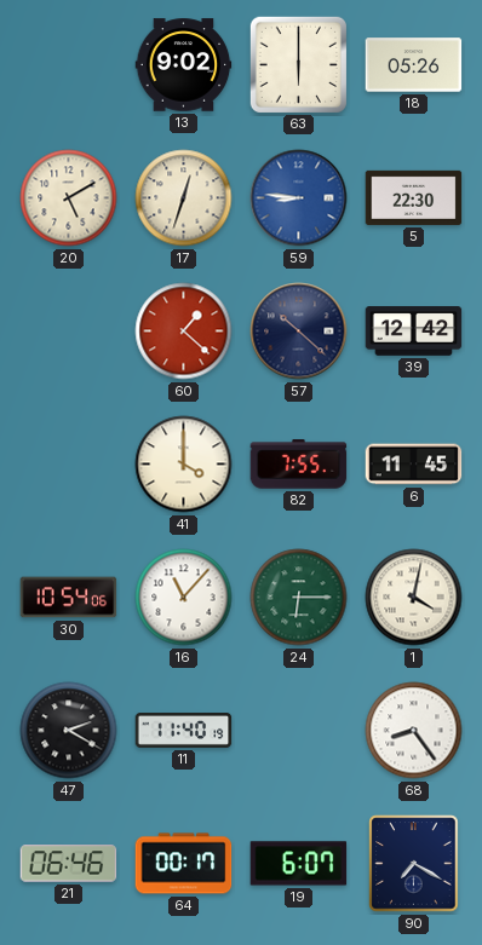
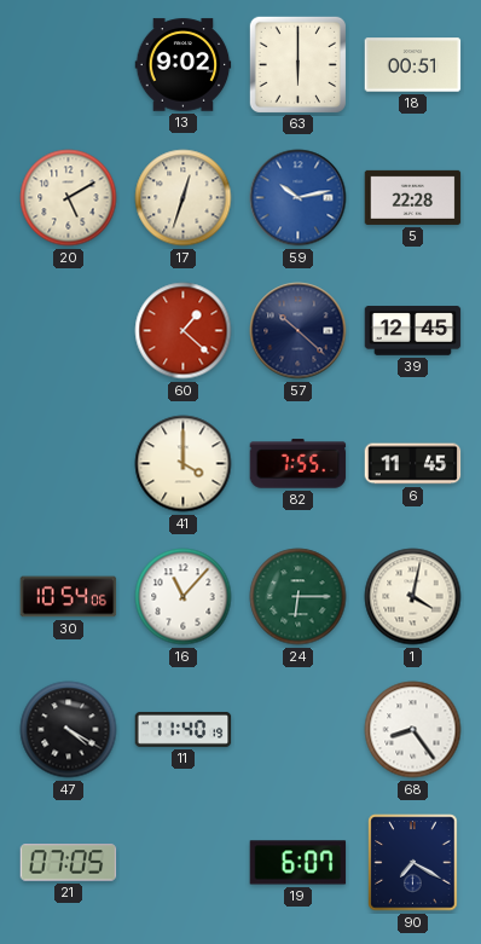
18: 05:26 -> 00:51 (413, 65)
59: 8:46 -> 10:13 (299, 198)
5: 22:30 -> 22:28 (413, 197)
39: 12:42 -> 12:45 (413, 331)
47: 2:20 -> 4:20 (69, 730)
21: 06:46 -> 07:05 (69, 863)
64: 00:17 -> none (184, 864)
